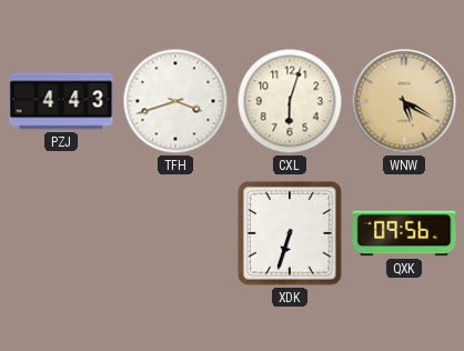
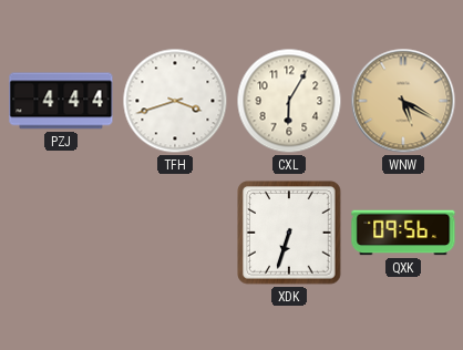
PZJ: 4:43 -> 4:44 (61, 101)
CXL: 6:03 -> 6:05 (289, 101)
